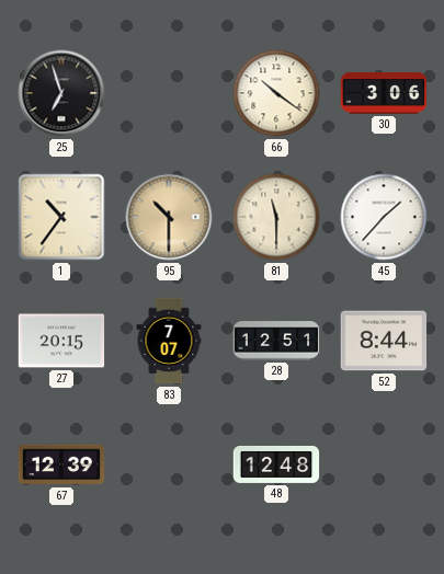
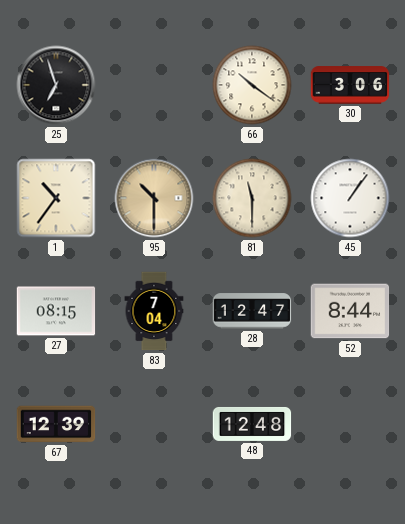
45: 1:37 -> 1:06 (350, 198)
27: 20:15 -> 08:15 (56, 311)
83: 7:07 -> 7:04 (154, 311)
28: 12:51 -> 12:47 (252, 311)
